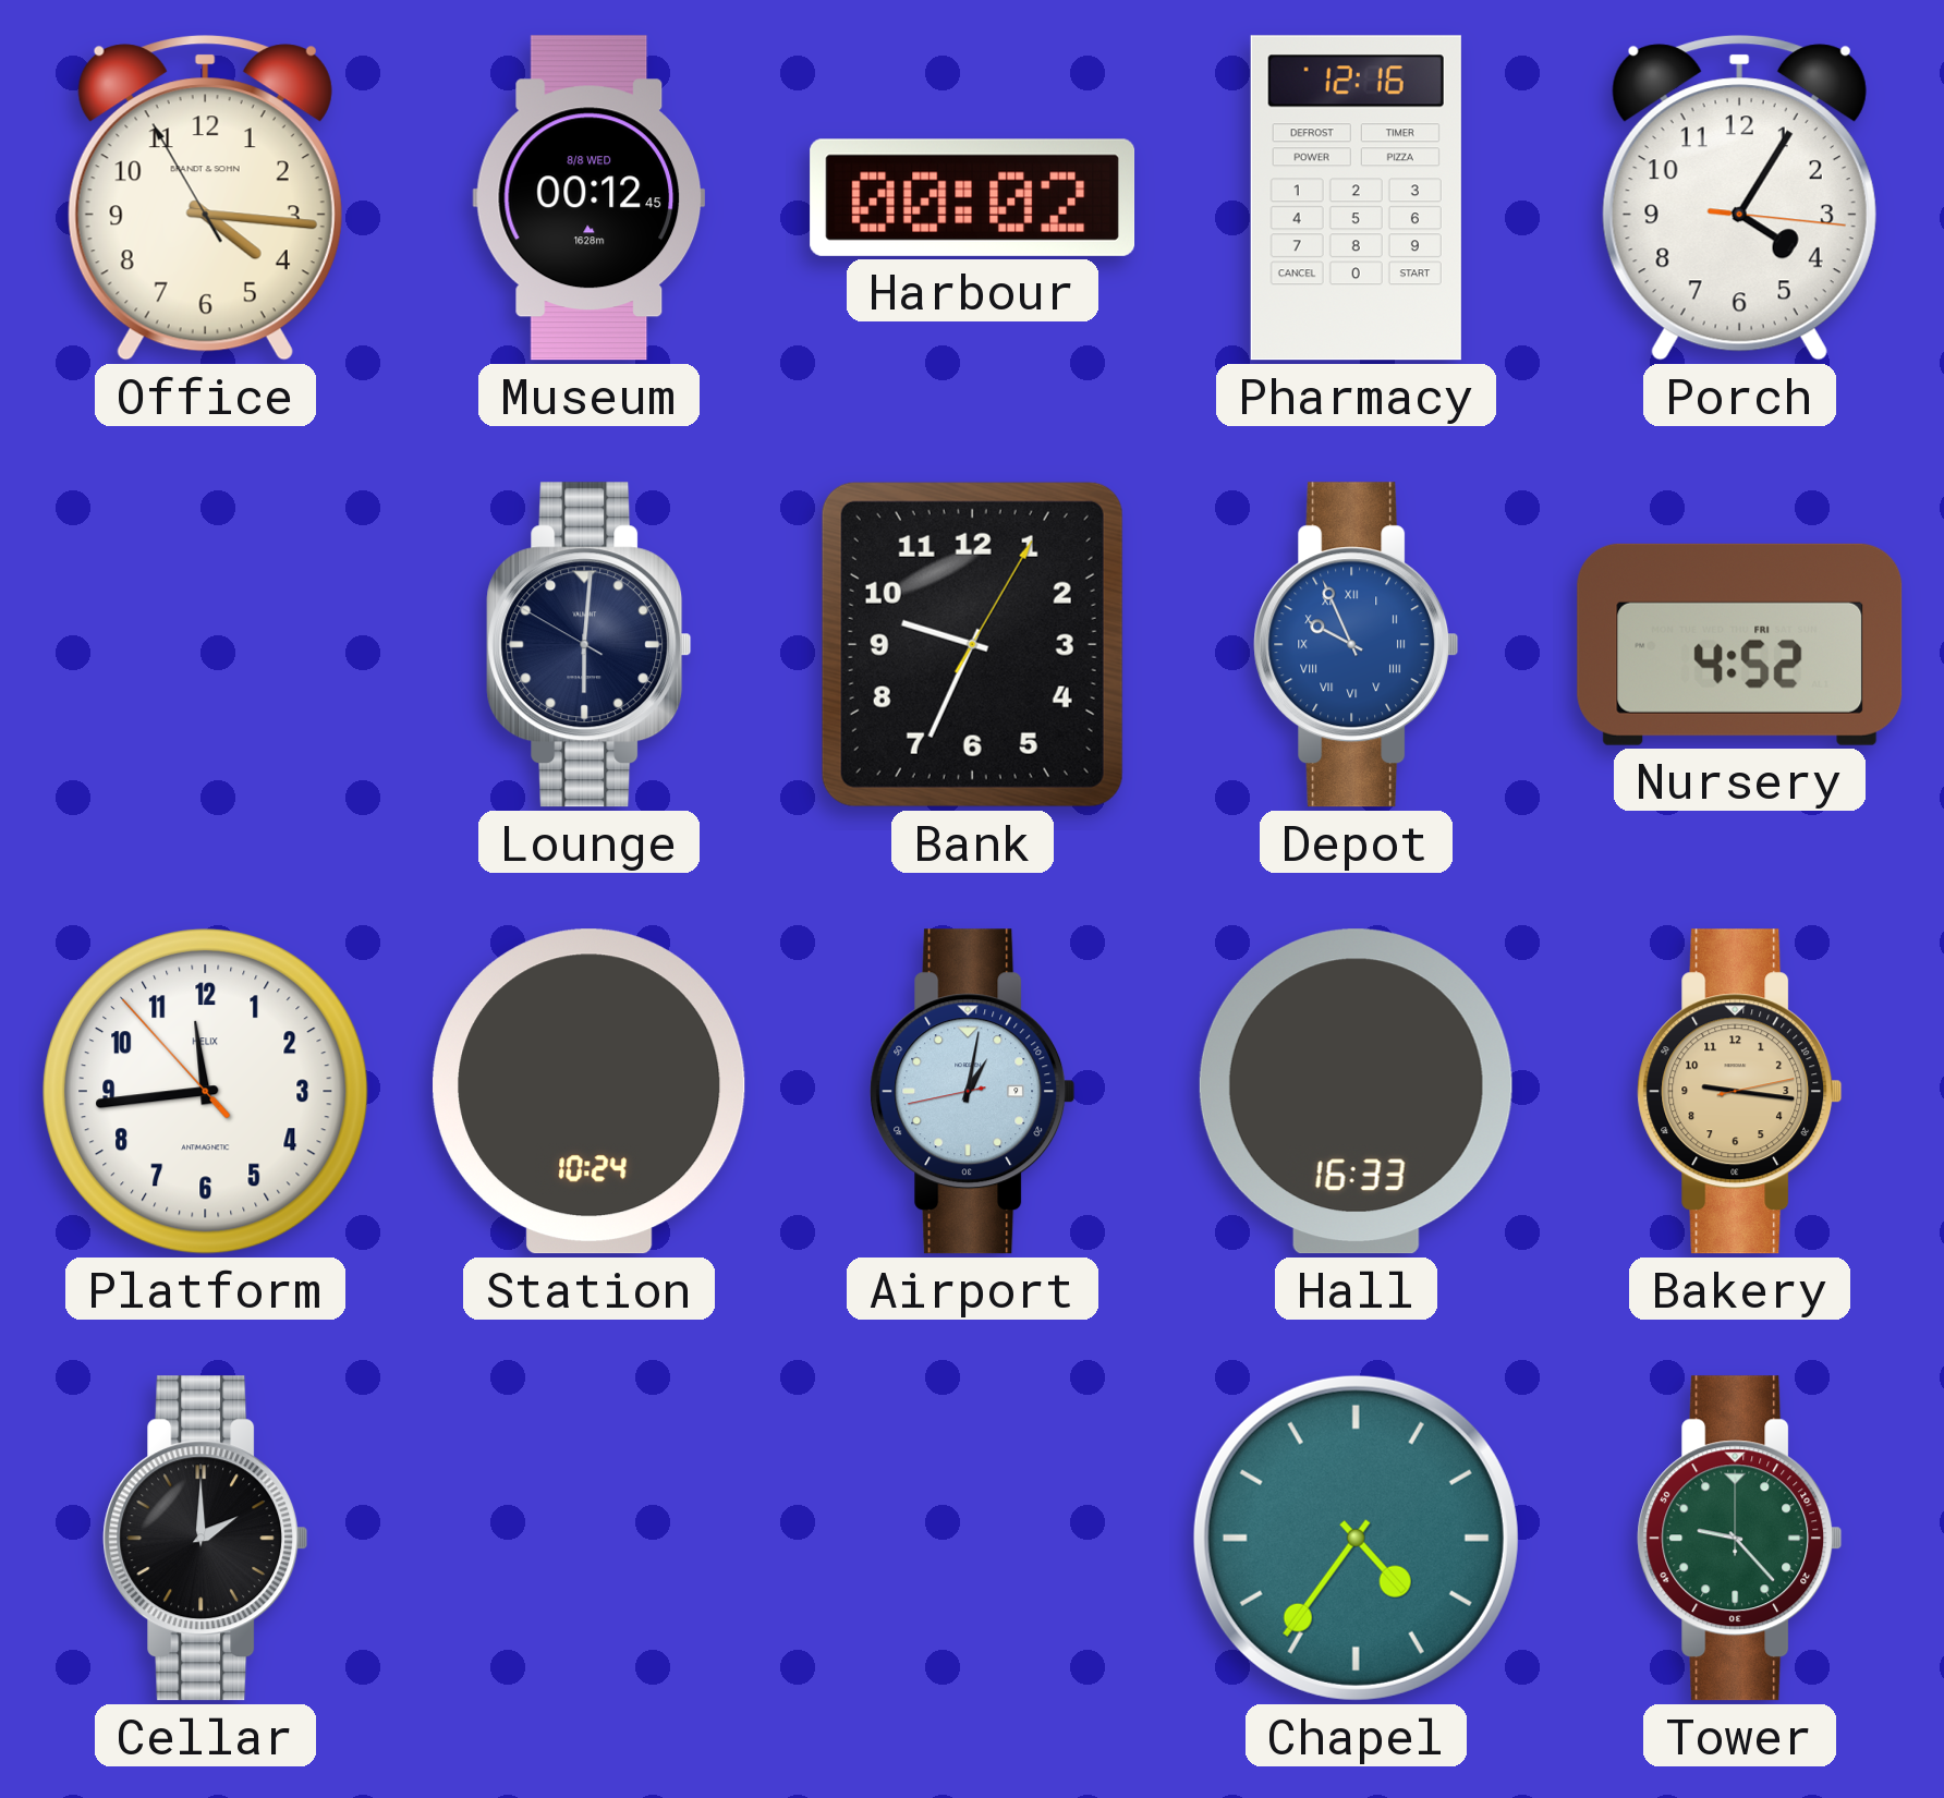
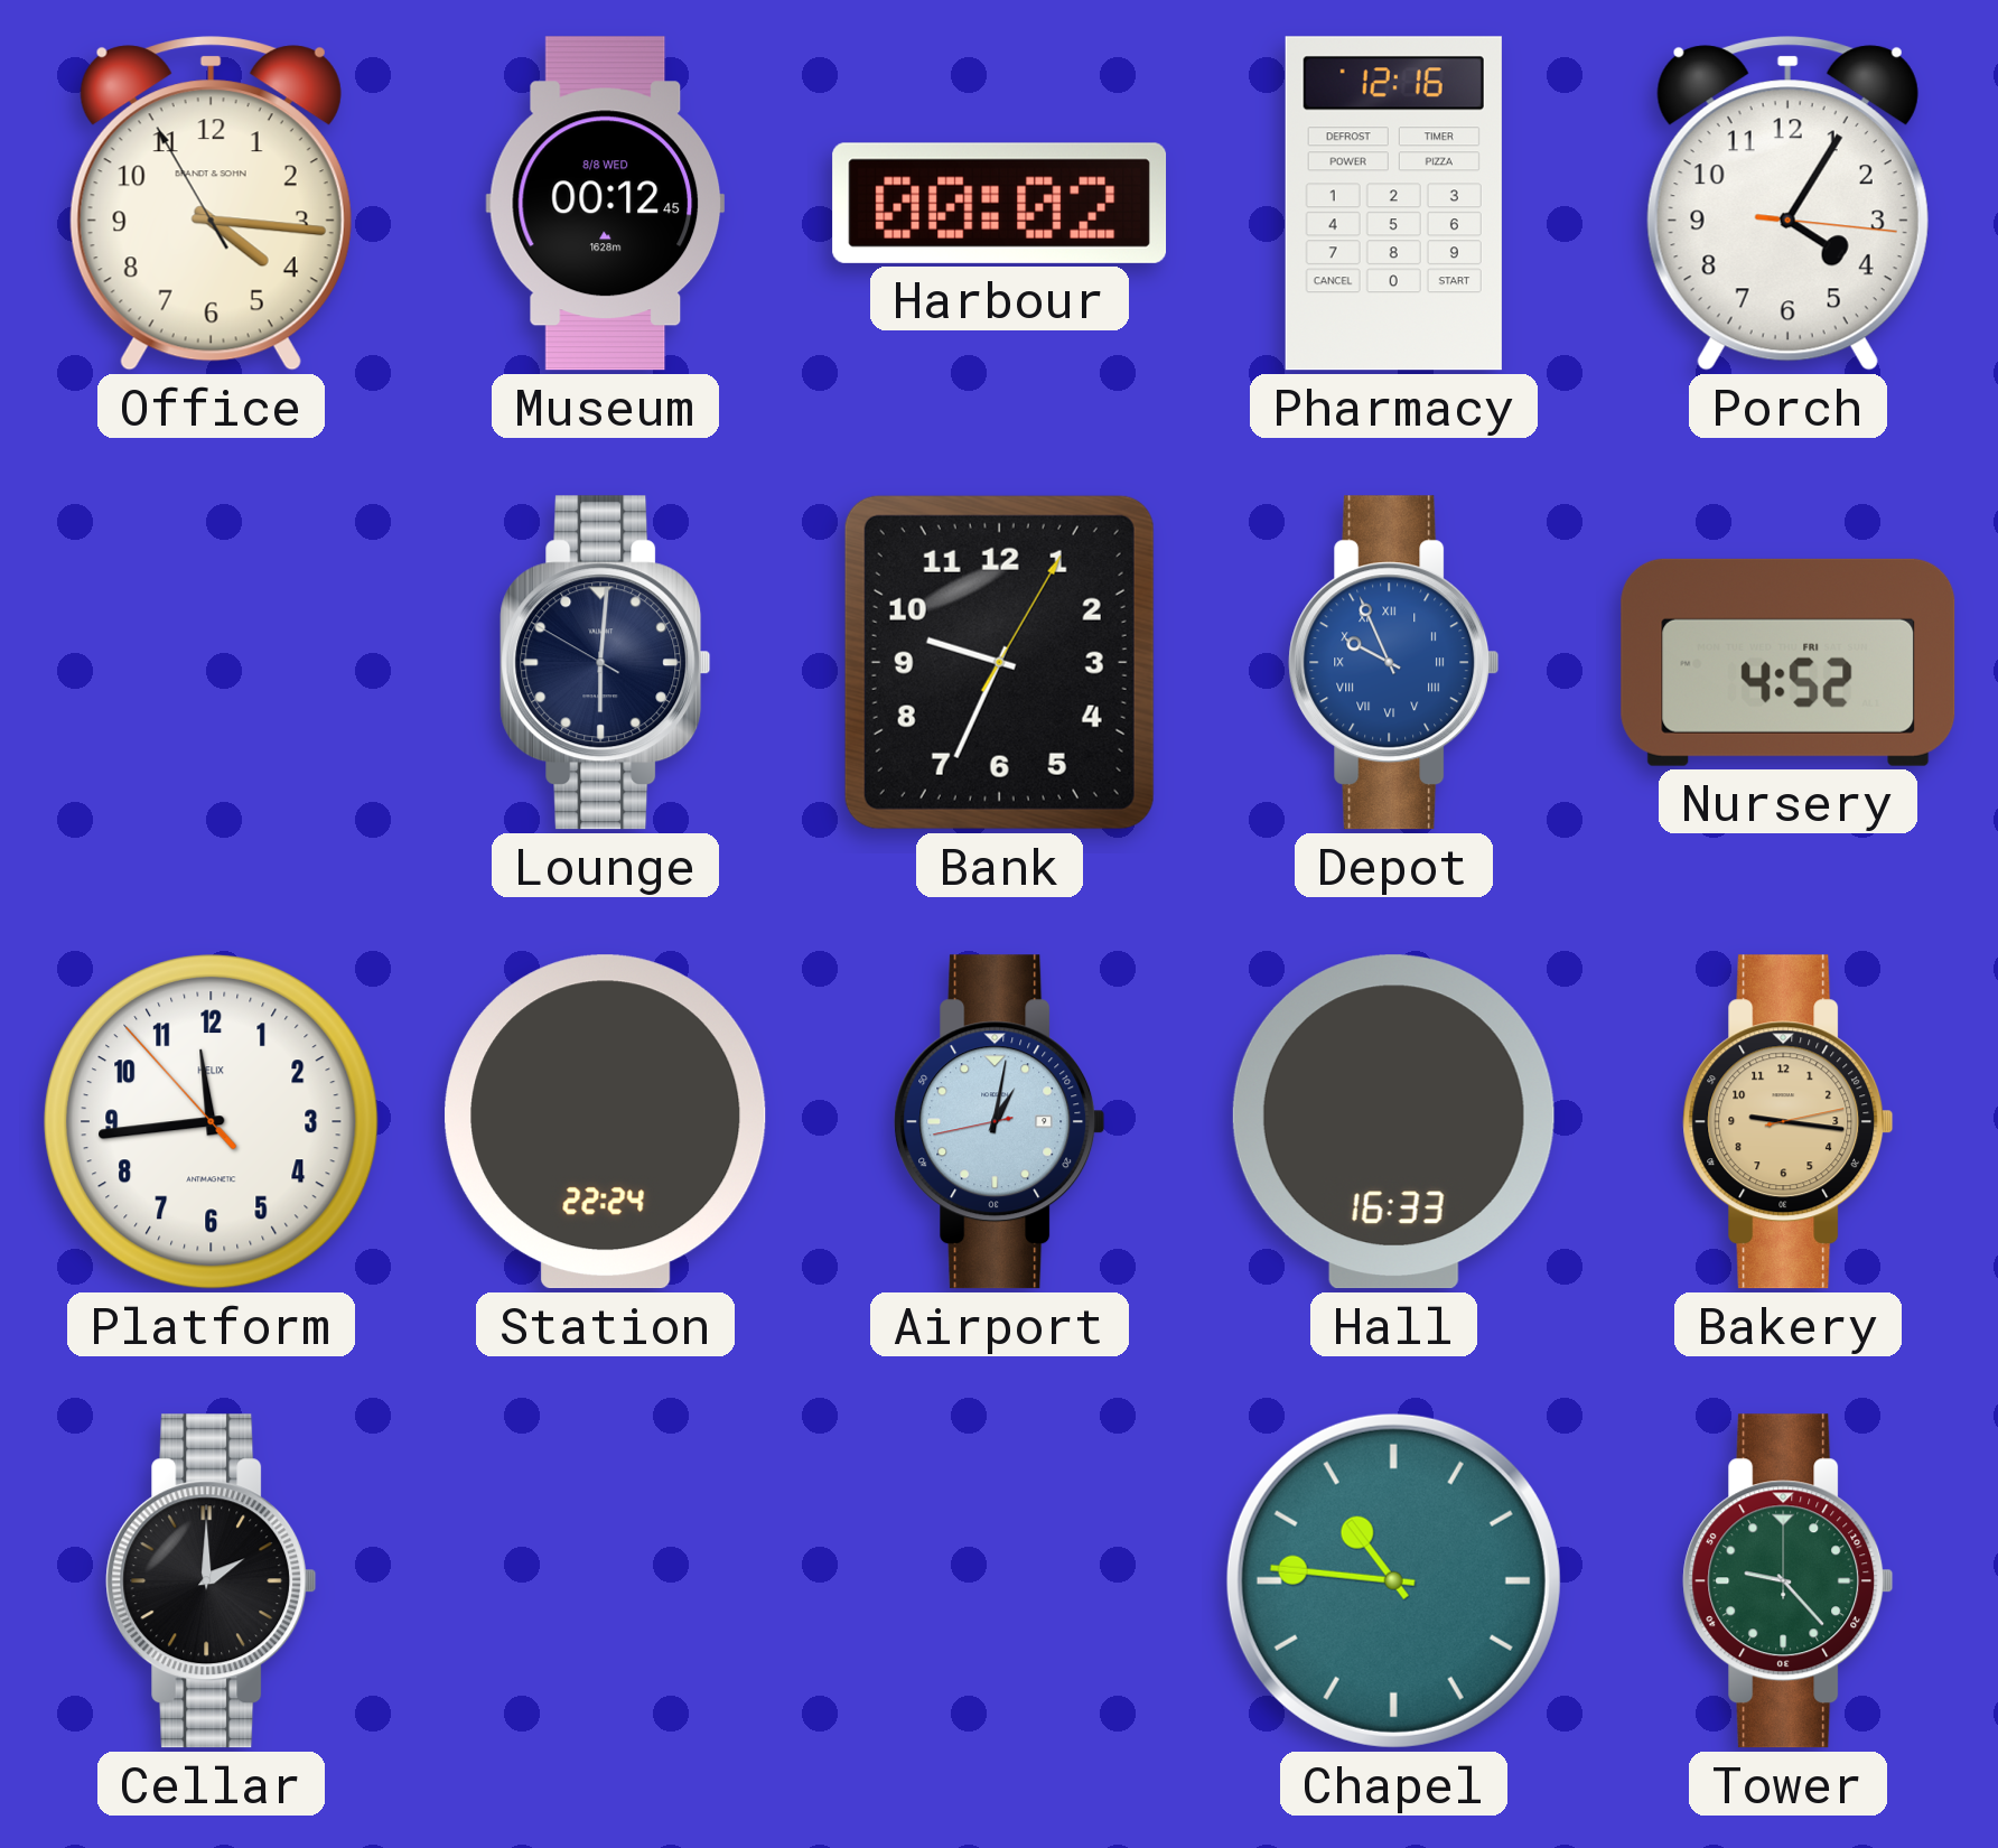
Station: 10:24 -> 22:24 (606, 1122)
Chapel: 4:36 -> 10:46 (1393, 1580)
